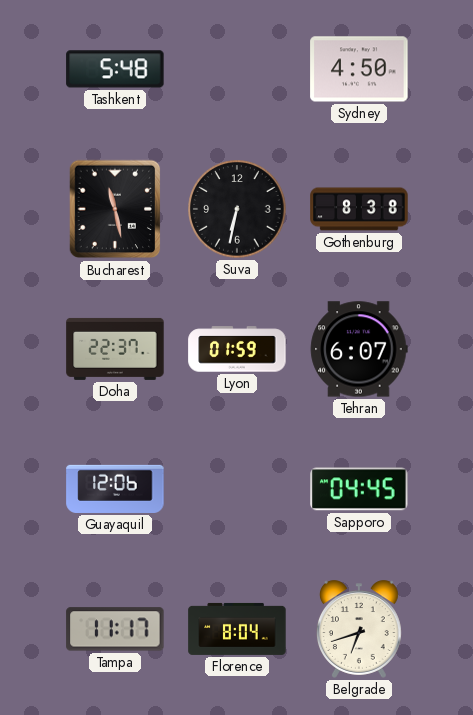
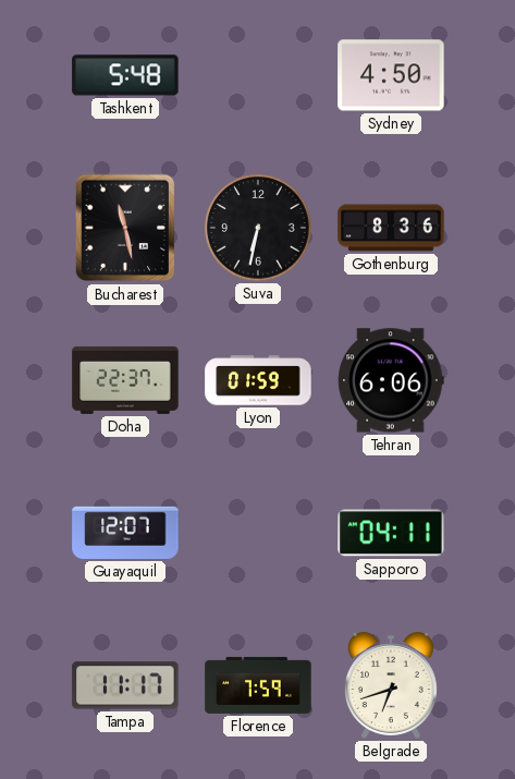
Gothenburg: 8:38 -> 8:36 (391, 228)
Tehran: 6:07 -> 6:06 (391, 380)
Guayaquil: 12:06 -> 12:07 (125, 533)
Sapporo: 04:45 -> 04:11 (391, 533)
Florence: 8:04 -> 7:59 (258, 685)
